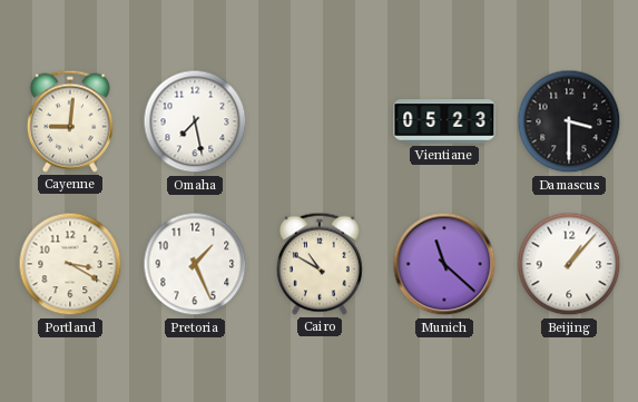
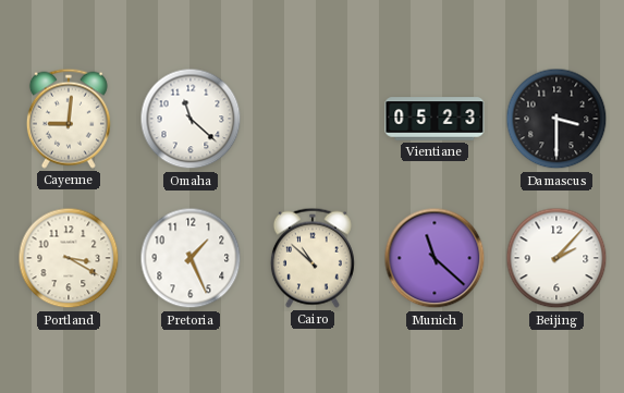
Omaha: 7:28 -> 11:22 (191, 119)
Cairo: 10:50 -> 10:52 (313, 258)
Beijing: 1:07 -> 2:07 (556, 258)
